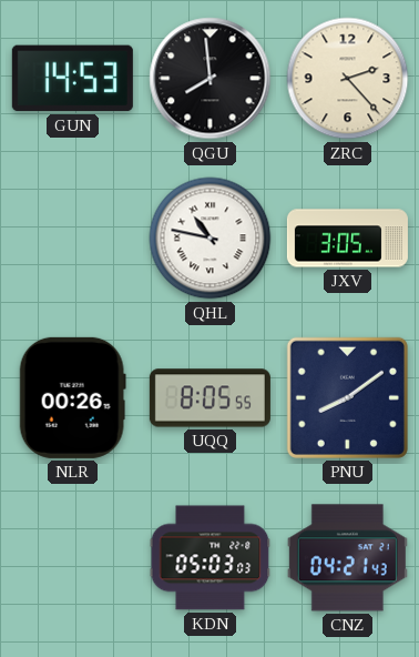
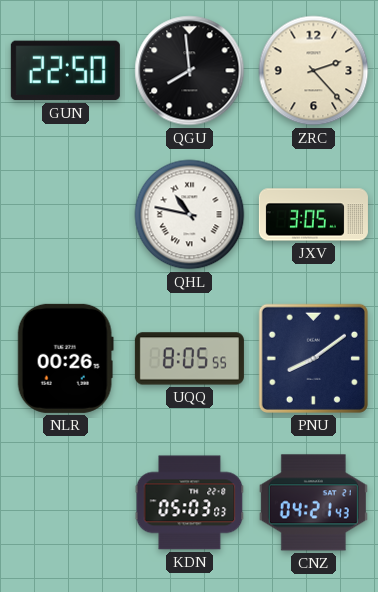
GUN: 14:53 -> 22:50 (65, 71)
